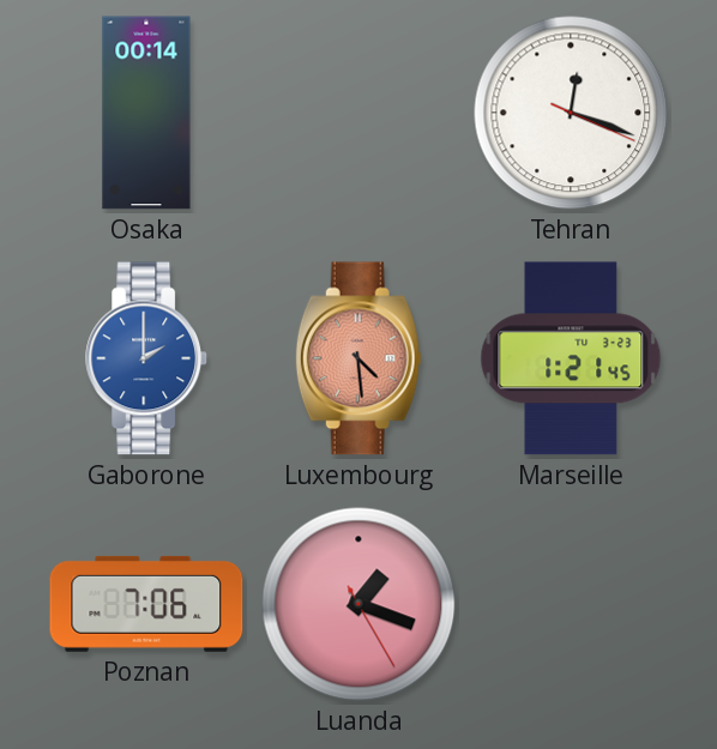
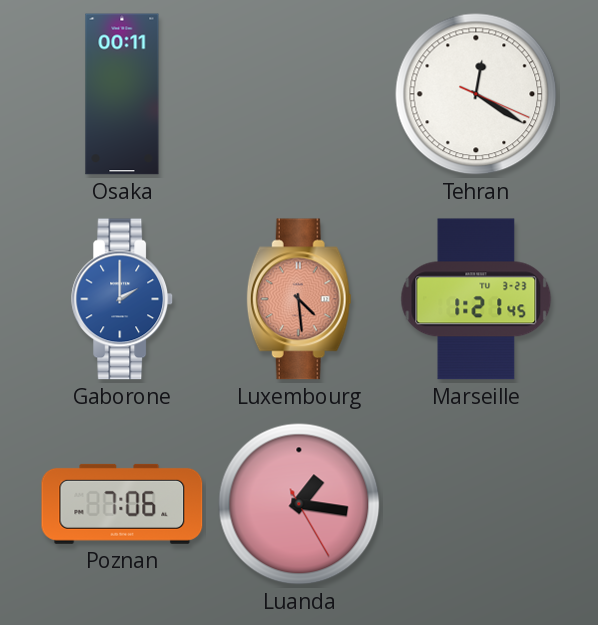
Osaka: 00:14 -> 00:11 (122, 94)
Tehran: 12:18 -> 12:20 (476, 94)
Luanda: 1:18 -> 1:16 (299, 504)
